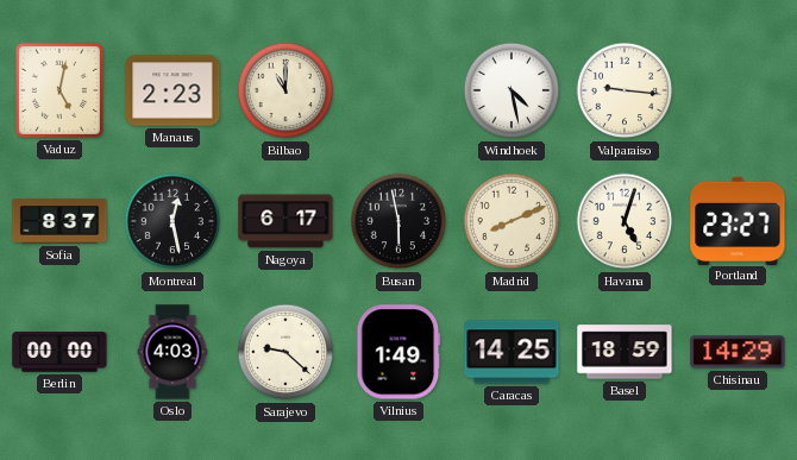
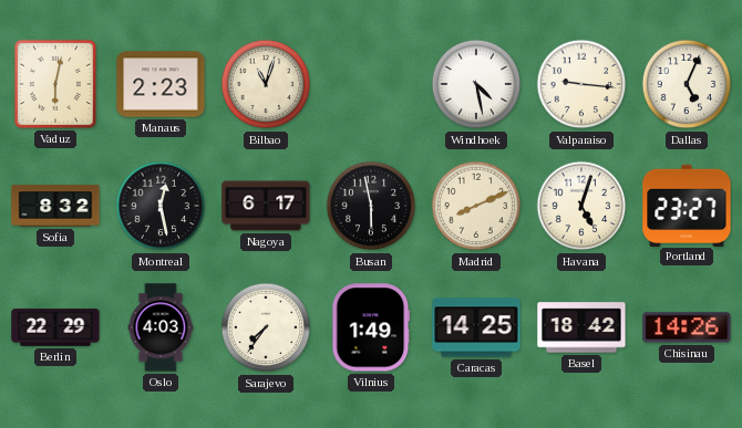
Vaduz: 5:02 -> 6:02 (55, 84)
Bilbao: 11:00 -> 11:03 (266, 84)
Dallas: none -> 5:04 (687, 84)
Sofia: 8:37 -> 8:32 (55, 206)
Berlin: 00:00 -> 22:29 (55, 327)
Sarajevo: 9:22 -> 7:36 (266, 327)
Basel: 18:59 -> 18:42 (581, 327)
Chisinau: 14:29 -> 14:26 (687, 327)
